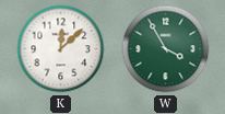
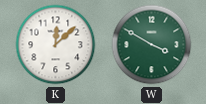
W: 3:55 -> 3:50 (152, 45)
